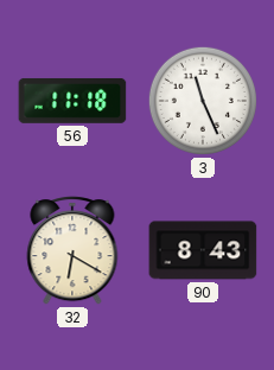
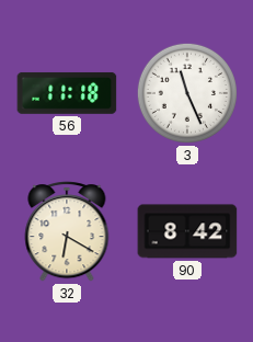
90: 8:43 -> 8:42 (187, 231)
